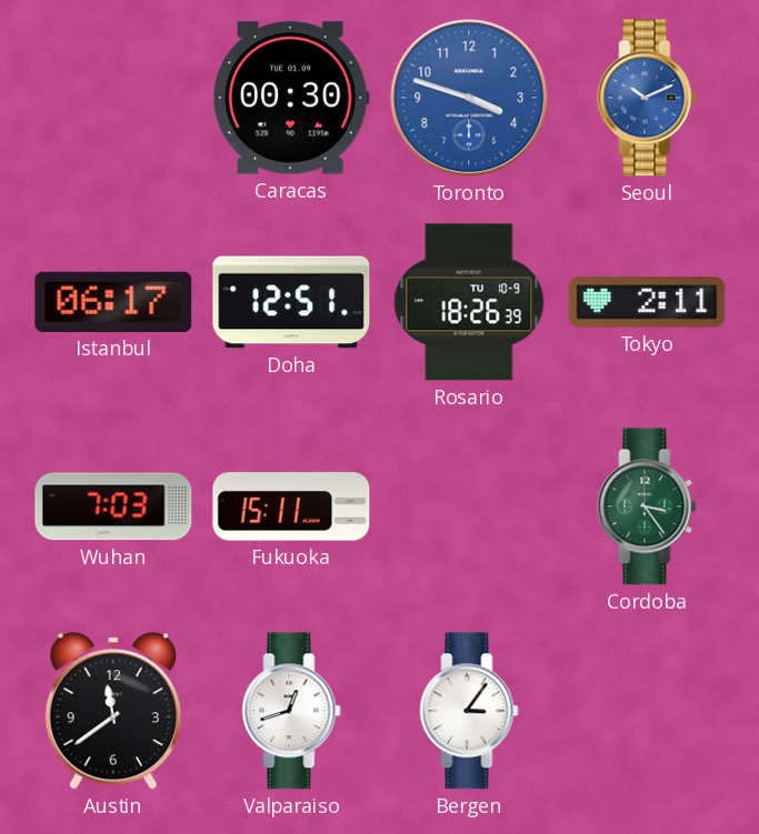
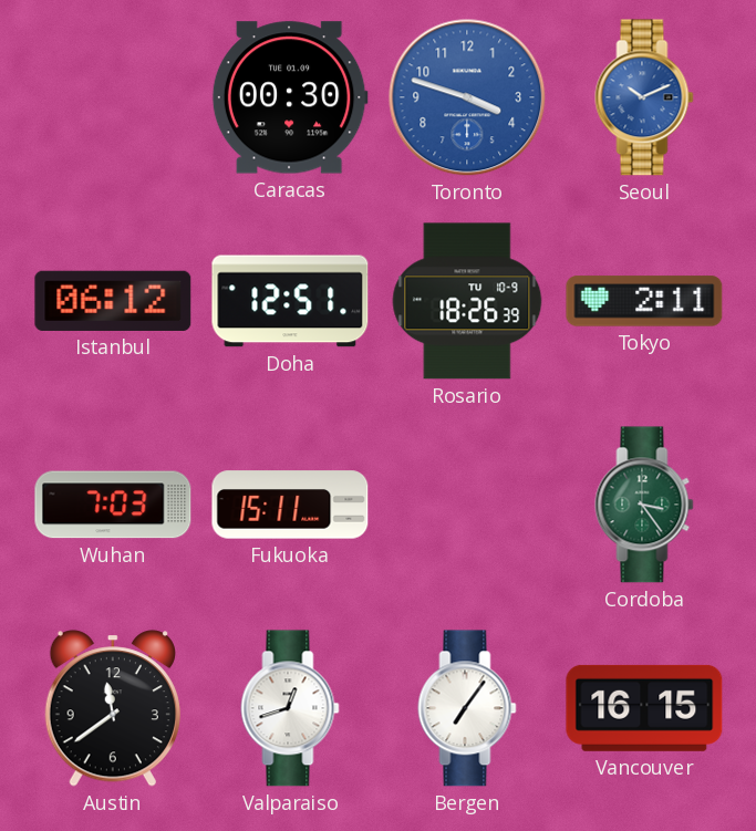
Istanbul: 06:17 -> 06:12 (113, 301)
Bergen: 3:06 -> 7:06 (467, 708)
Vancouver: none -> 16:15 (644, 708)
